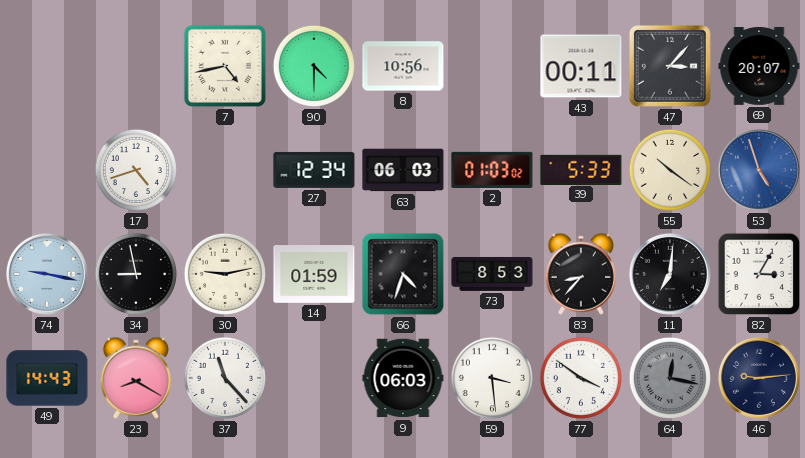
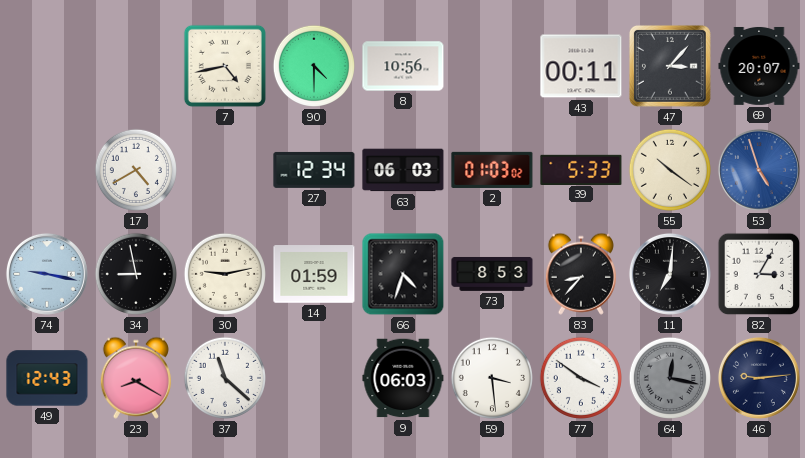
17: 4:42 -> 4:40 (136, 170)
49: 14:43 -> 12:43 (47, 378)
37: 11:23 -> 11:22 (225, 378)
